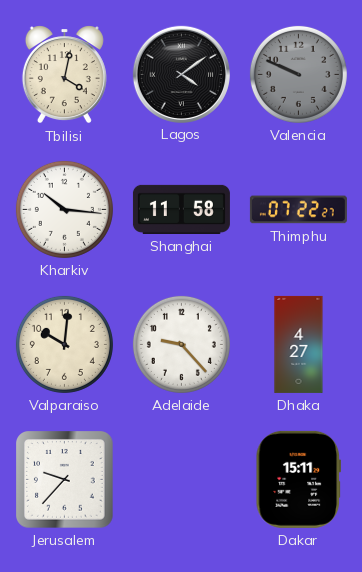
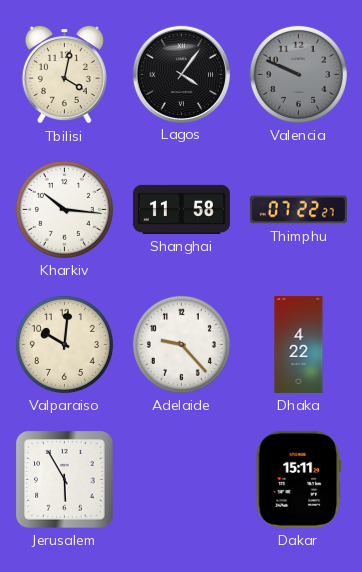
Lagos: 4:09 -> 4:06 (181, 74)
Dhaka: 4:27 -> 4:22 (299, 344)
Jerusalem: 9:37 -> 5:55 (65, 480)
